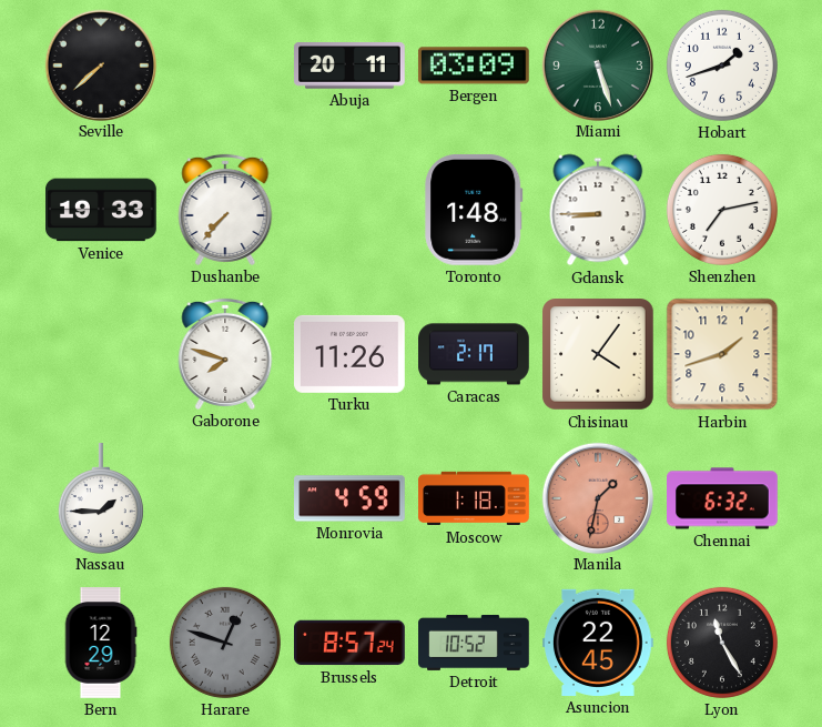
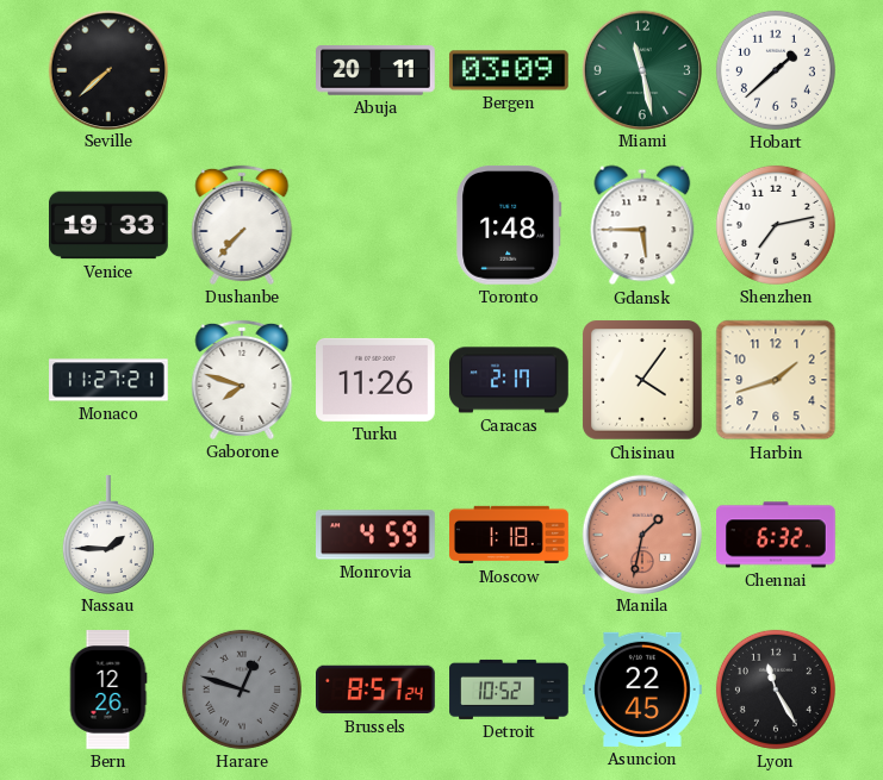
Miami: 5:27 -> 11:28 (641, 69)
Hobart: 1:42 -> 1:38 (776, 70)
Gdansk: 8:45 -> 5:45 (642, 225)
Monaco: none -> 11:27 (108, 380)
Bern: 12:29 -> 12:26 (108, 689)
